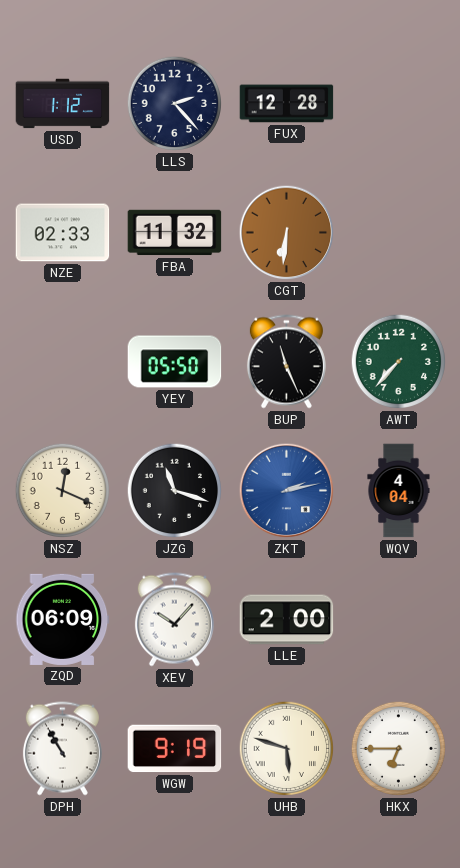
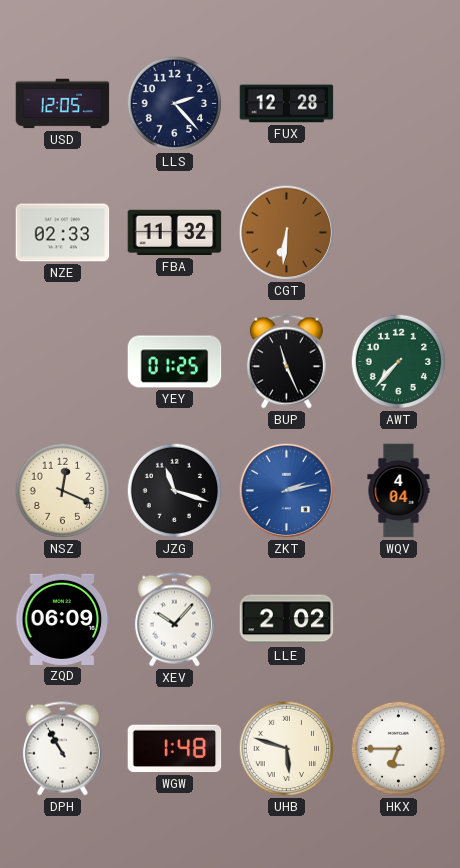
USD: 1:12 -> 12:05 (63, 104)
YEY: 05:50 -> 01:25 (175, 362)
LLE: 2:00 -> 2:02 (287, 620)
WGW: 9:19 -> 1:48 (175, 749)
